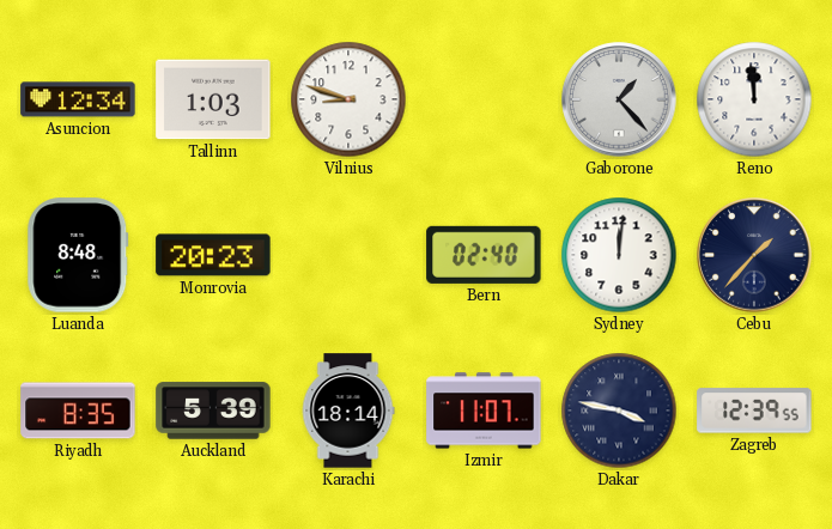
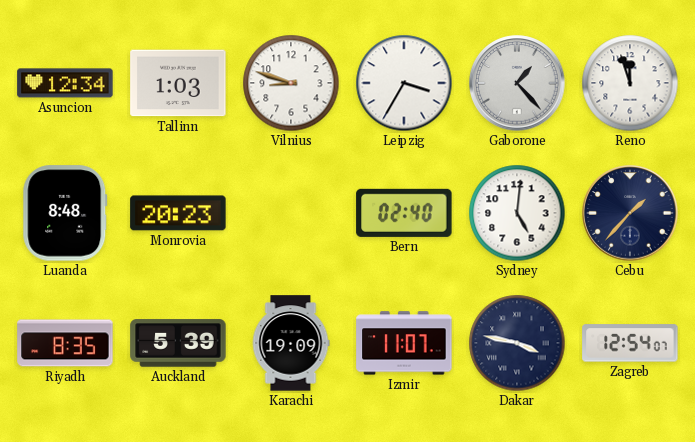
Leipzig: none -> 3:35 (404, 83)
Reno: 11:59 -> 11:57 (630, 83)
Sydney: 12:01 -> 5:01 (517, 213)
Karachi: 18:14 -> 19:09 (291, 343)
Zagreb: 12:39 -> 12:54 (630, 343)
